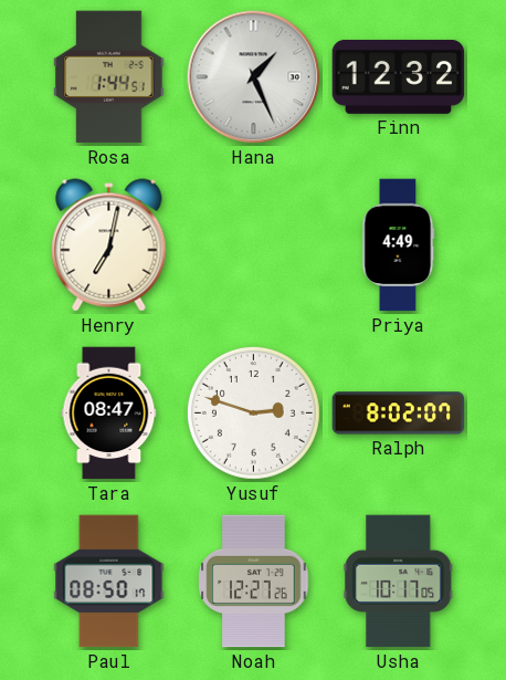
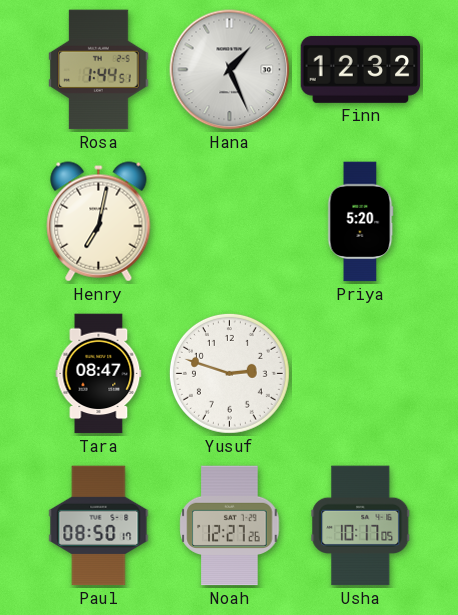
Priya: 4:49 -> 5:20 (361, 222)
Ralph: 8:02 -> none (399, 414)
